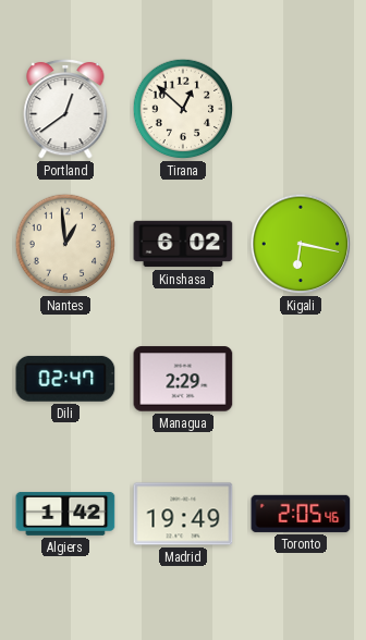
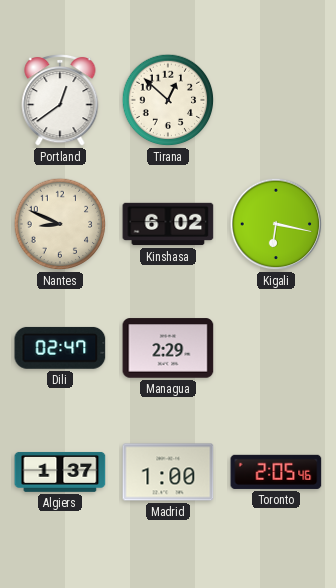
Nantes: 12:59 -> 8:49 (60, 224)
Algiers: 1:42 -> 1:37 (60, 472)
Madrid: 19:49 -> 1:00 (168, 472)
